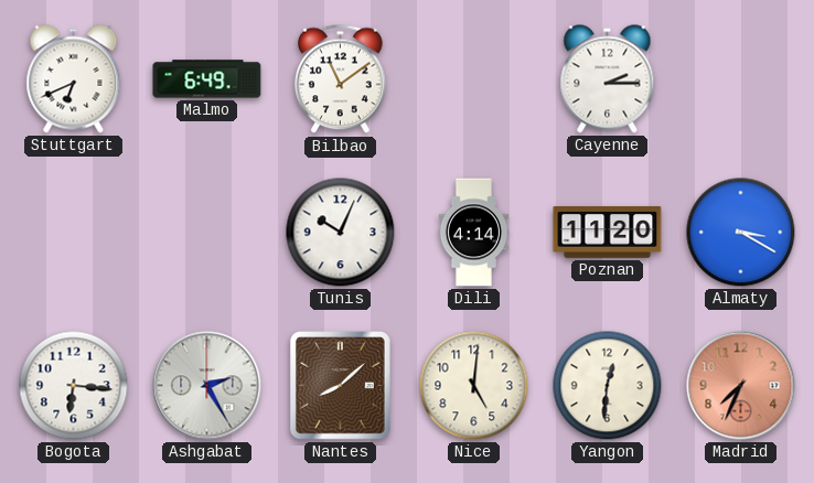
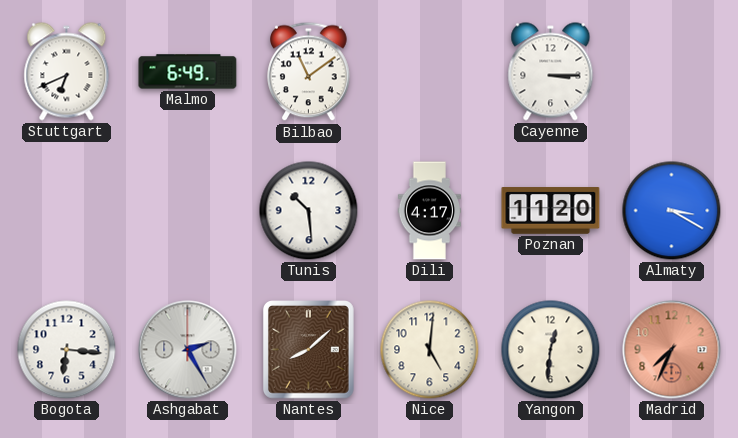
Cayenne: 2:15 -> 3:15 (551, 72)
Tunis: 10:04 -> 10:29 (309, 211)
Dili: 4:14 -> 4:17 (429, 211)
